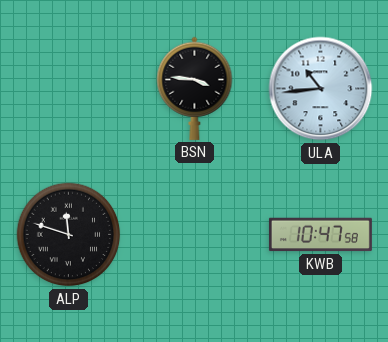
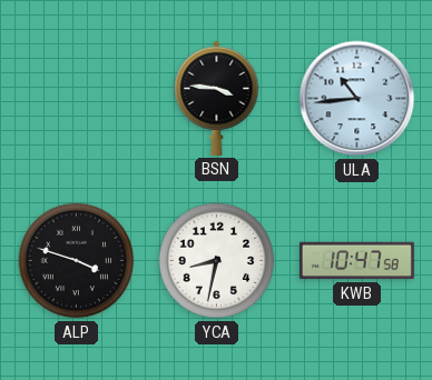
ALP: 11:48 -> 3:48 (77, 261)
YCA: none -> 8:32 (217, 261)
